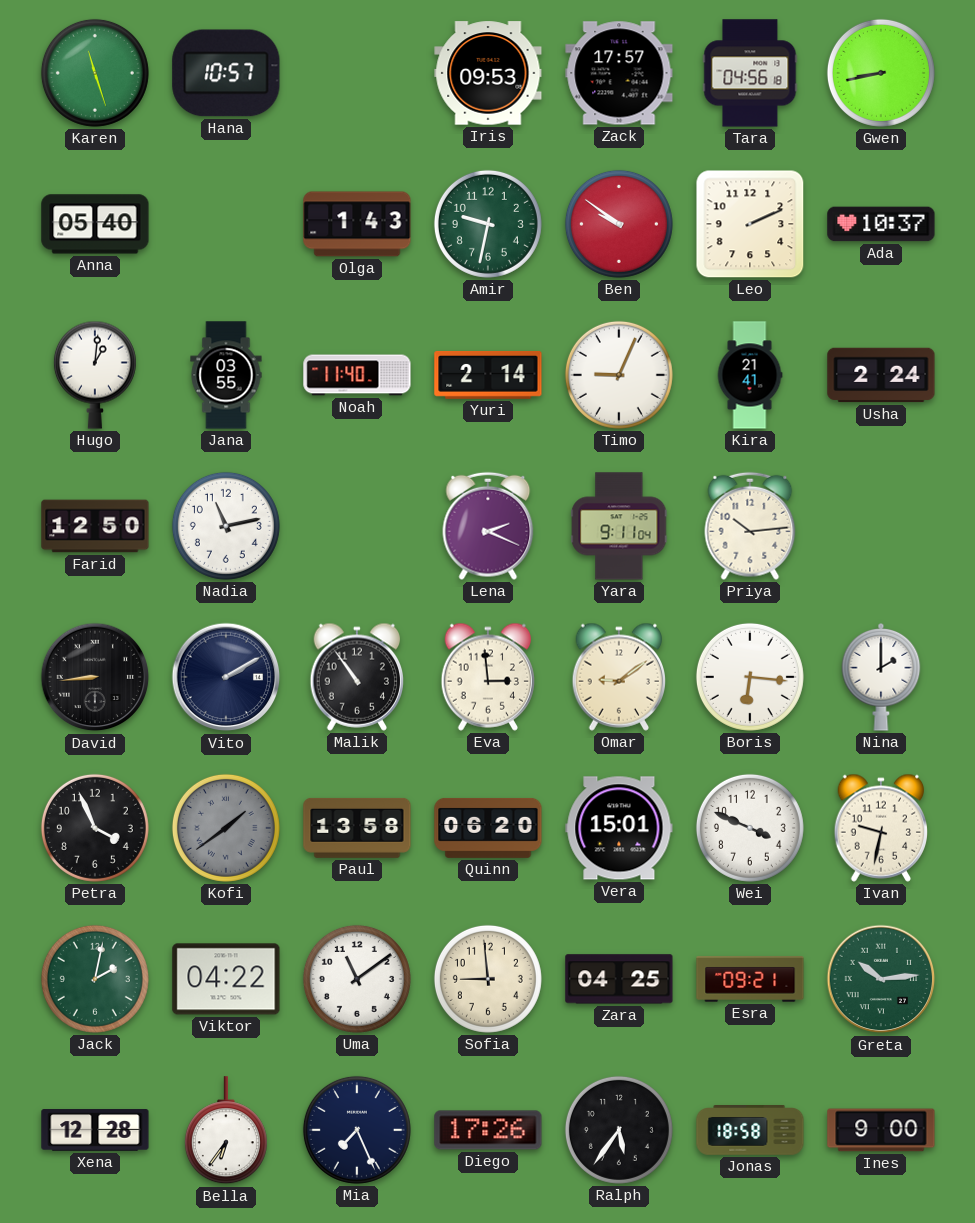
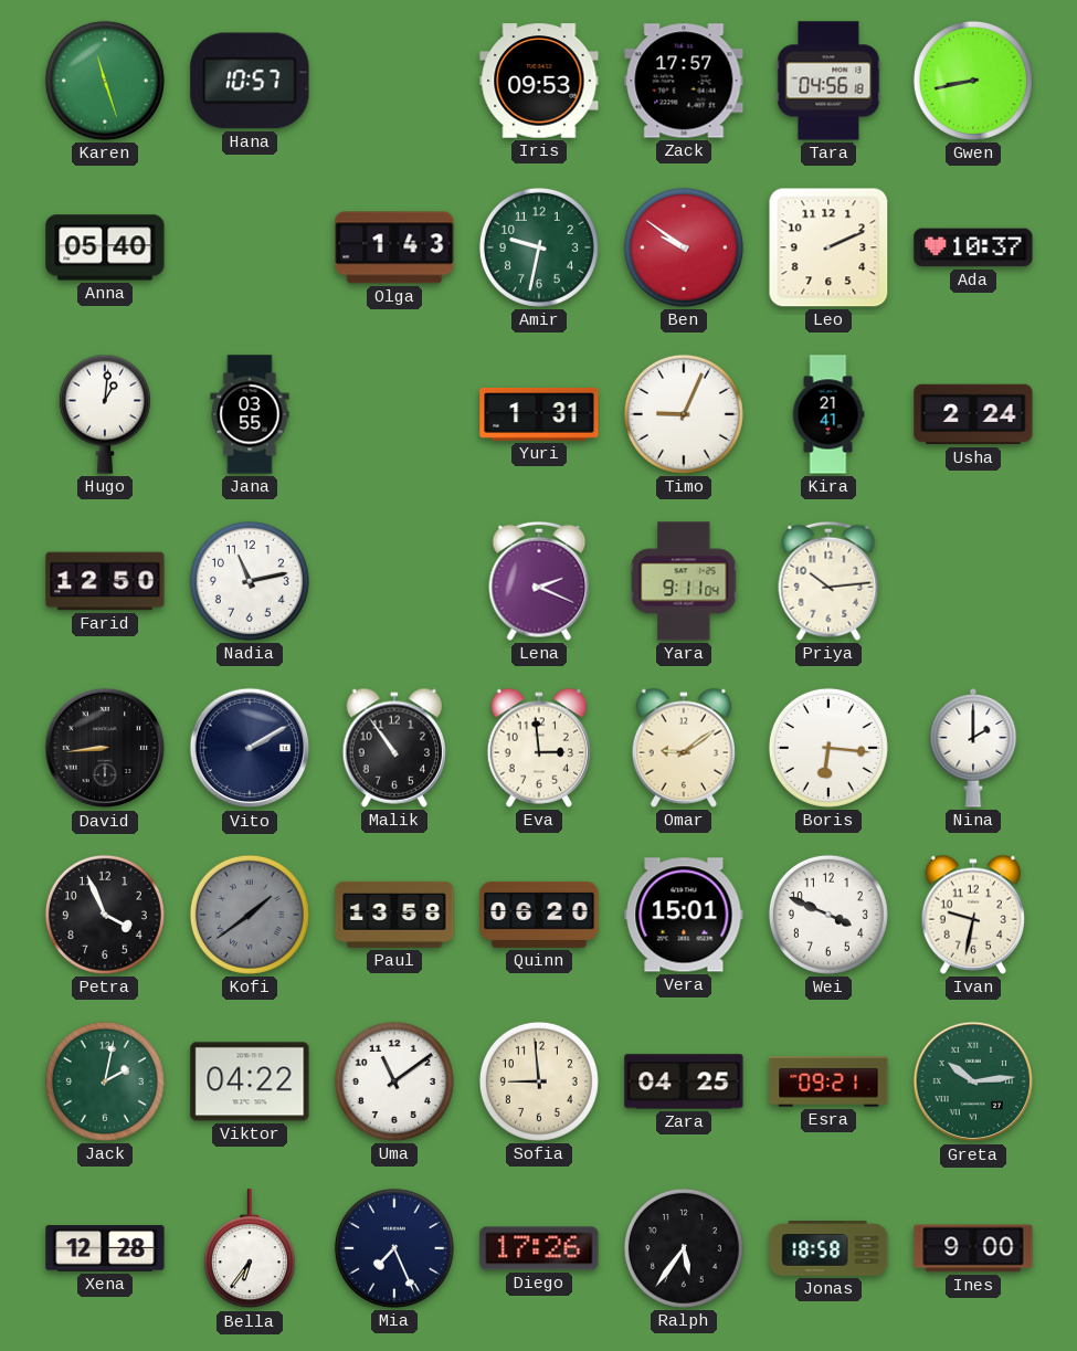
Noah: 11:40 -> none (357, 375)
Yuri: 2:14 -> 1:31 (539, 414)
